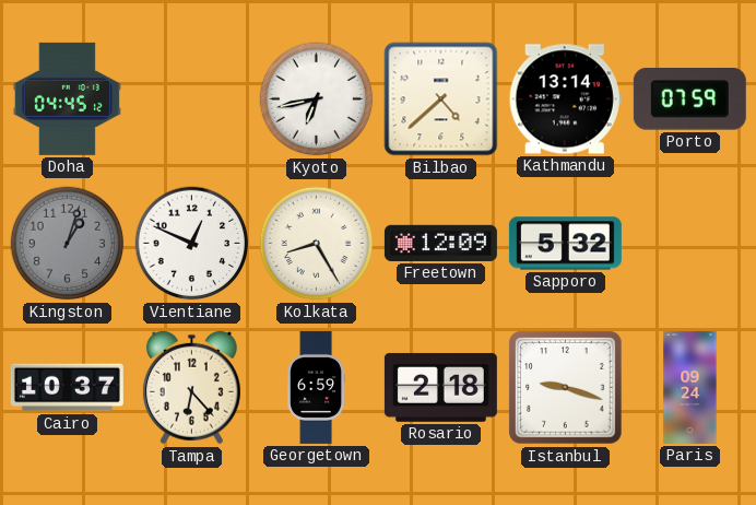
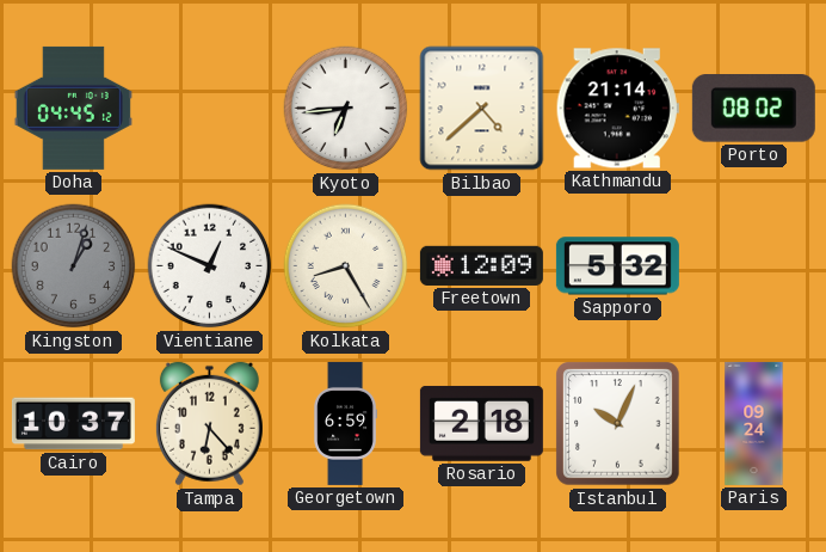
Kyoto: 6:43 -> 6:44 (346, 109)
Kathmandu: 13:14 -> 21:14 (617, 109)
Porto: 07:59 -> 08:02 (753, 109)
Istanbul: 9:18 -> 10:04 (618, 424)
